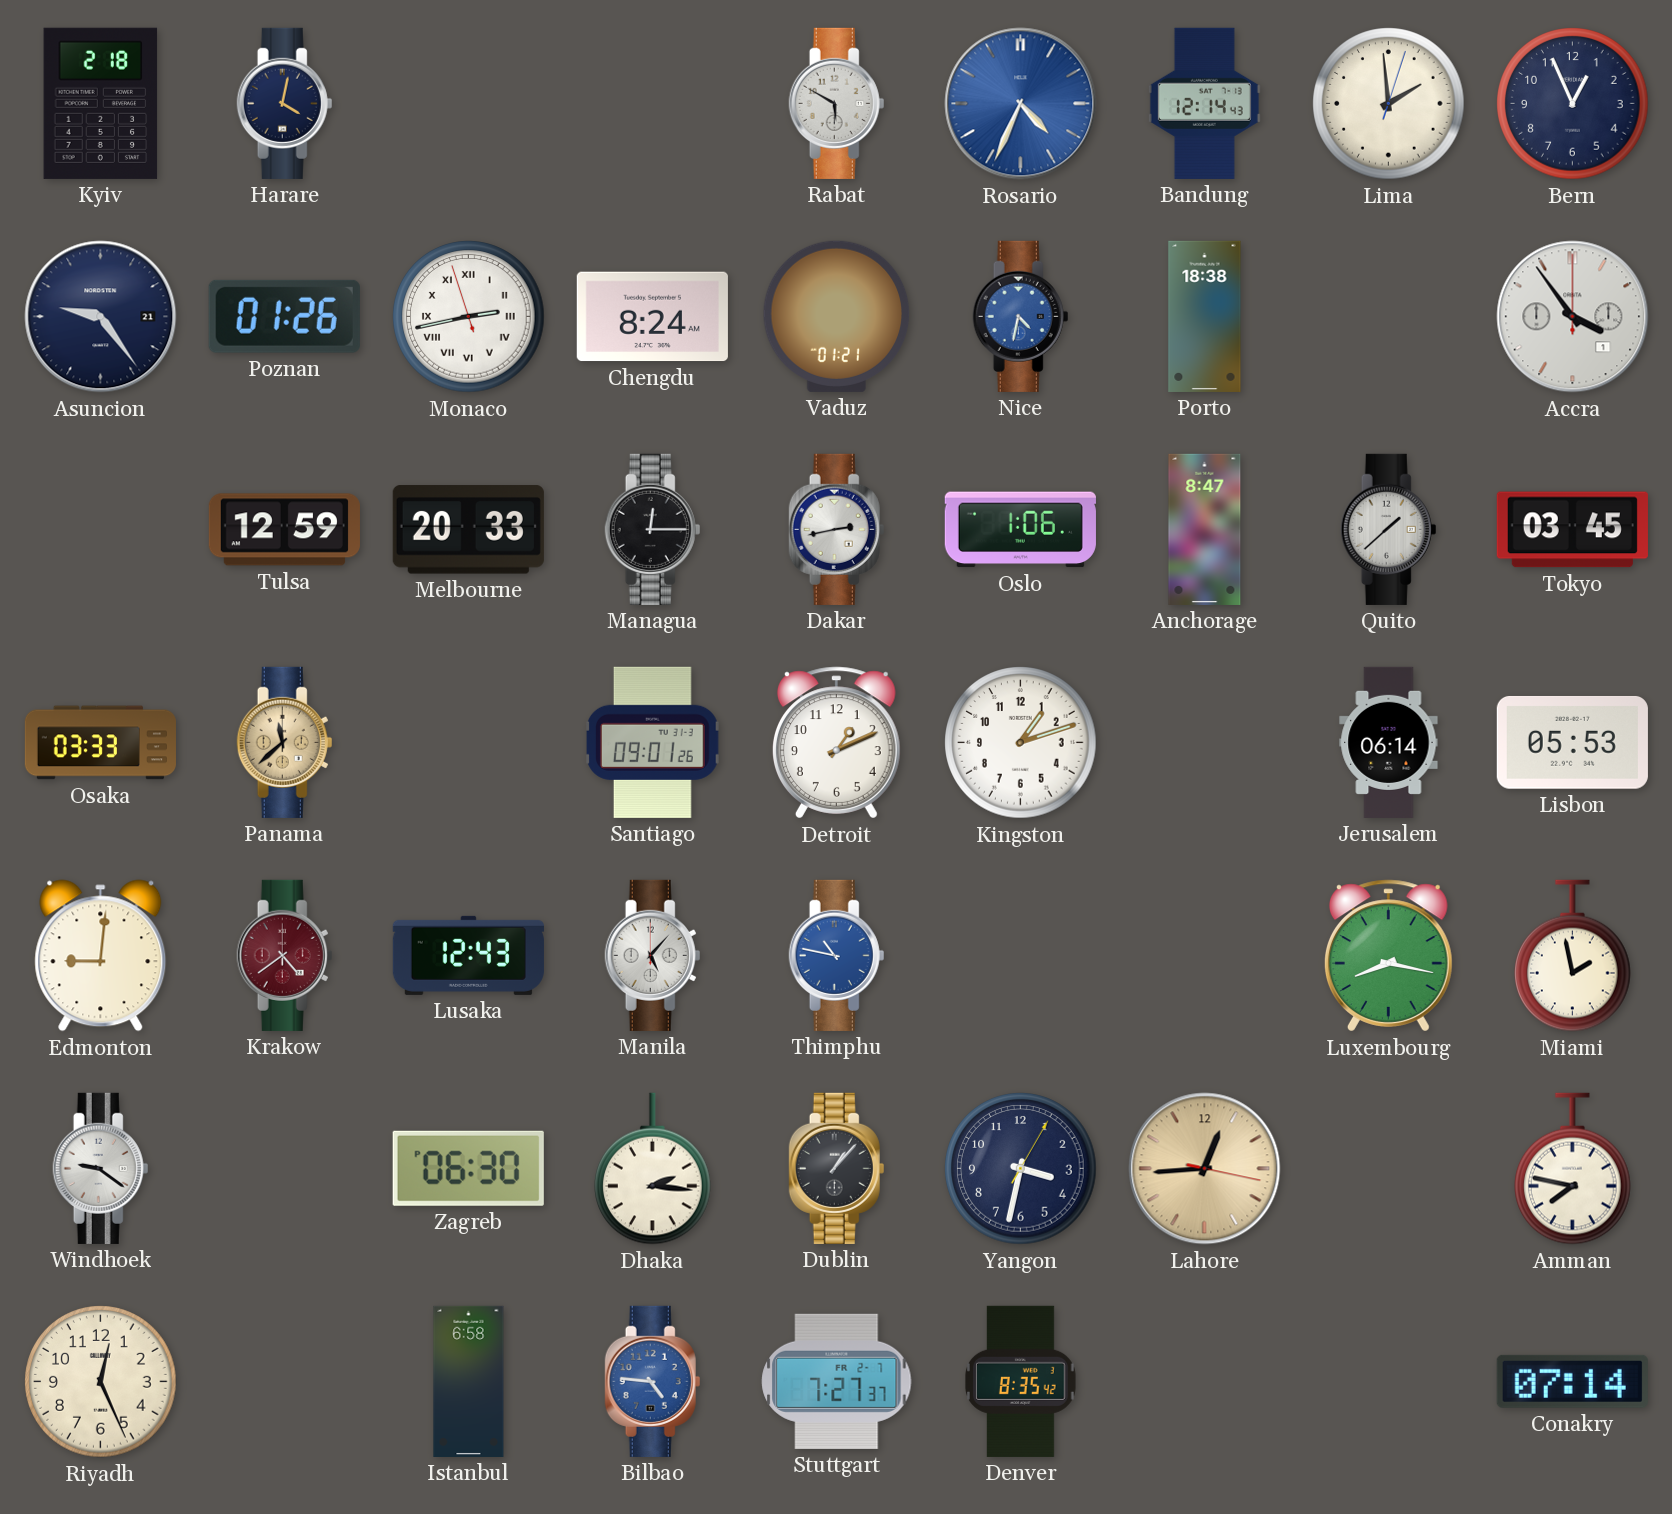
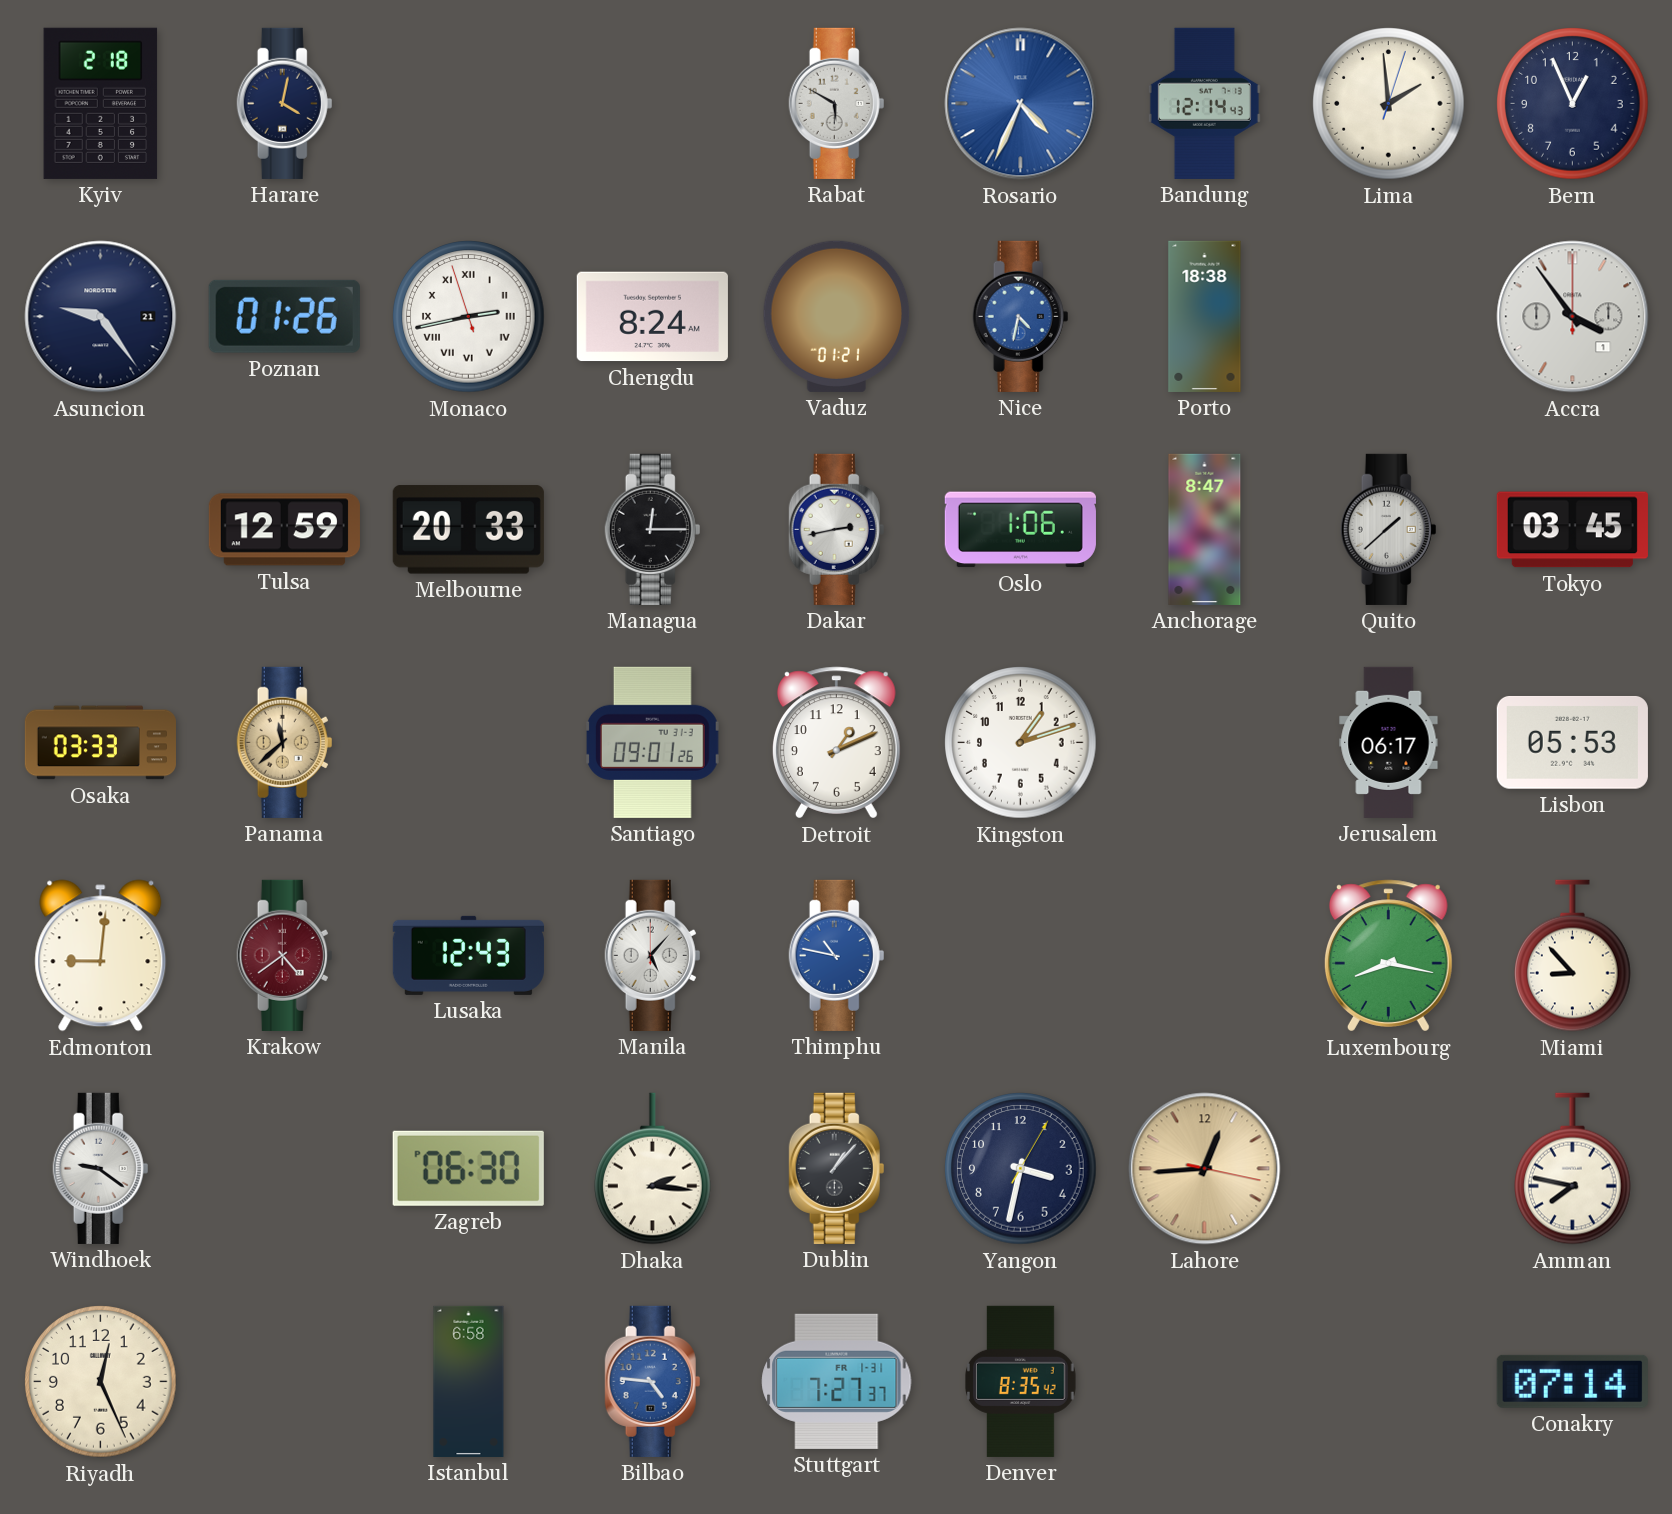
Jerusalem: 06:14 -> 06:17 (1389, 742)
Miami: 1:58 -> 8:53 (1573, 956)
Stuttgart date: FR 2-7 -> FR 1-31 (837, 1381)
